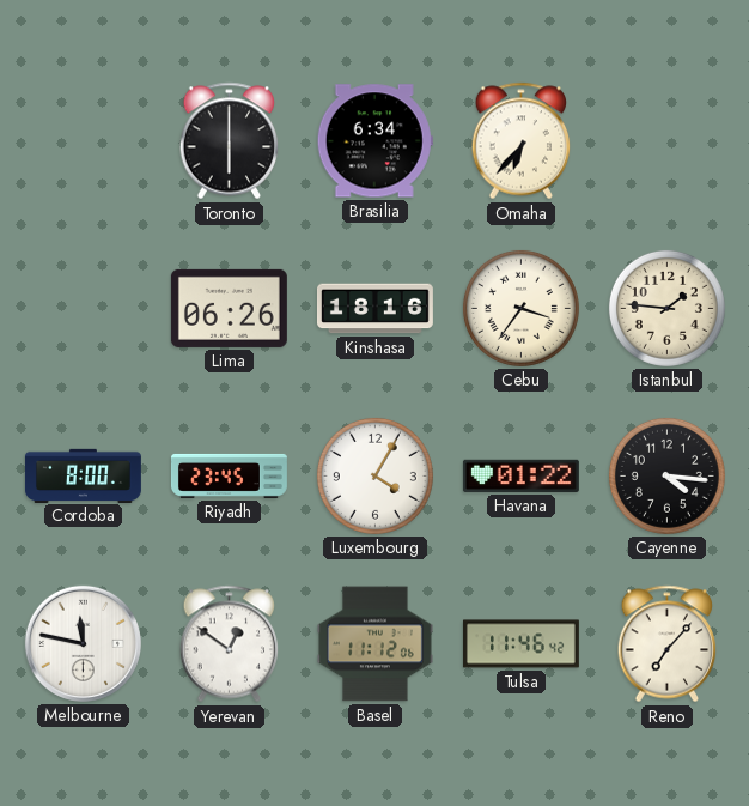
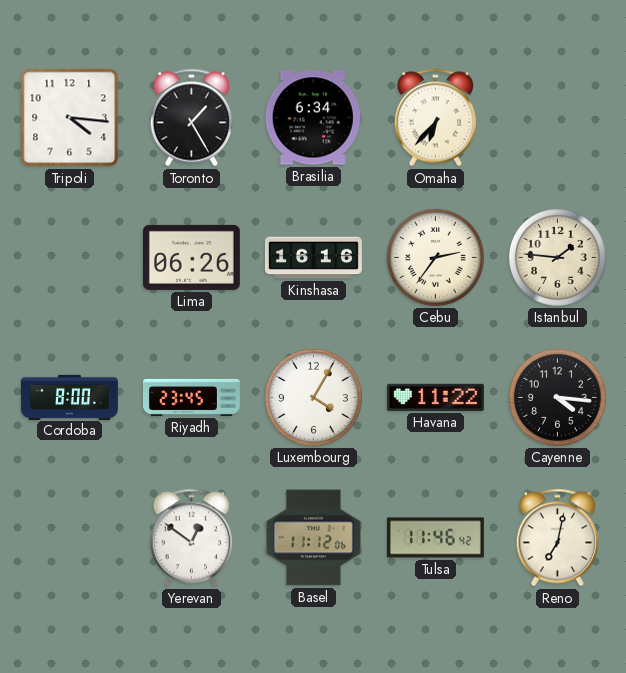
Tripoli: none -> 4:16 (70, 118)
Toronto: 6:00 -> 1:25 (192, 118)
Kinshasa: 18:16 -> 16:16 (313, 258)
Cebu: 3:36 -> 2:36 (435, 257)
Havana: 01:22 -> 11:22 (435, 397)
Melbourne: 11:47 -> none (83, 643)
Reno: 7:07 -> 7:02 (558, 538)
